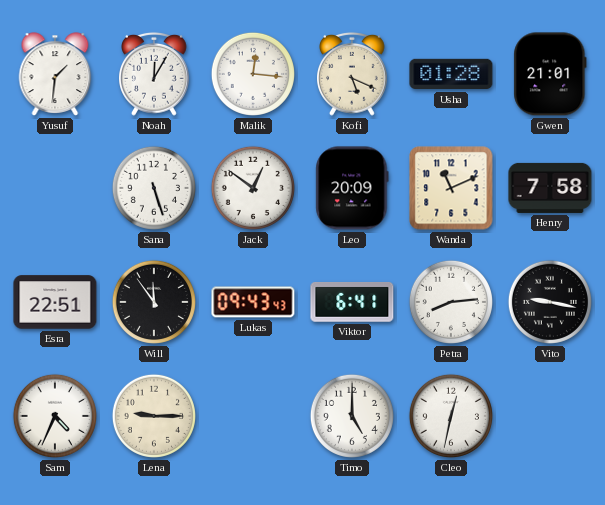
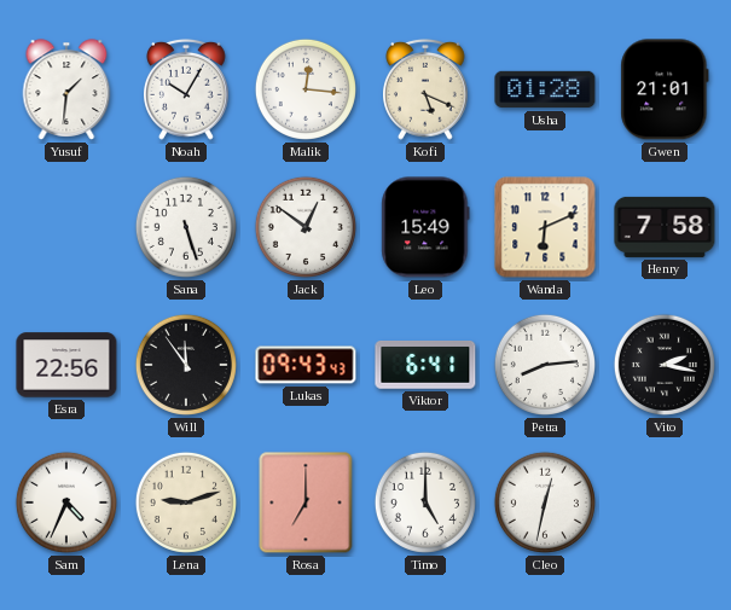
Noah: 12:05 -> 10:05 (187, 89)
Leo: 20:09 -> 15:49 (425, 227)
Wanda: 11:11 -> 6:11 (545, 227)
Esra: 22:51 -> 22:56 (66, 365)
Vito: 9:17 -> 2:17 (665, 365)
Lena: 9:15 -> 9:12 (186, 502)
Rosa: none -> 7:00 (306, 502)
